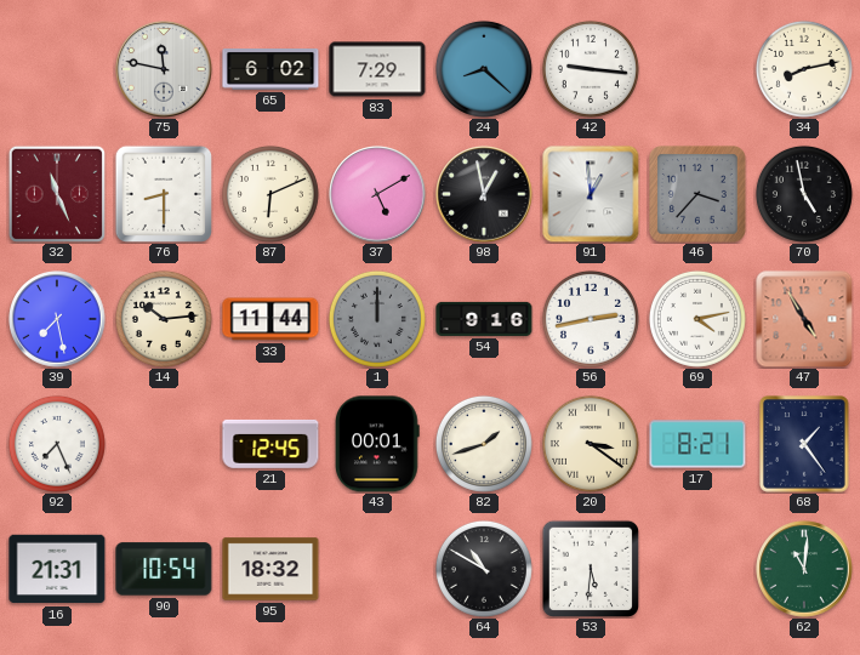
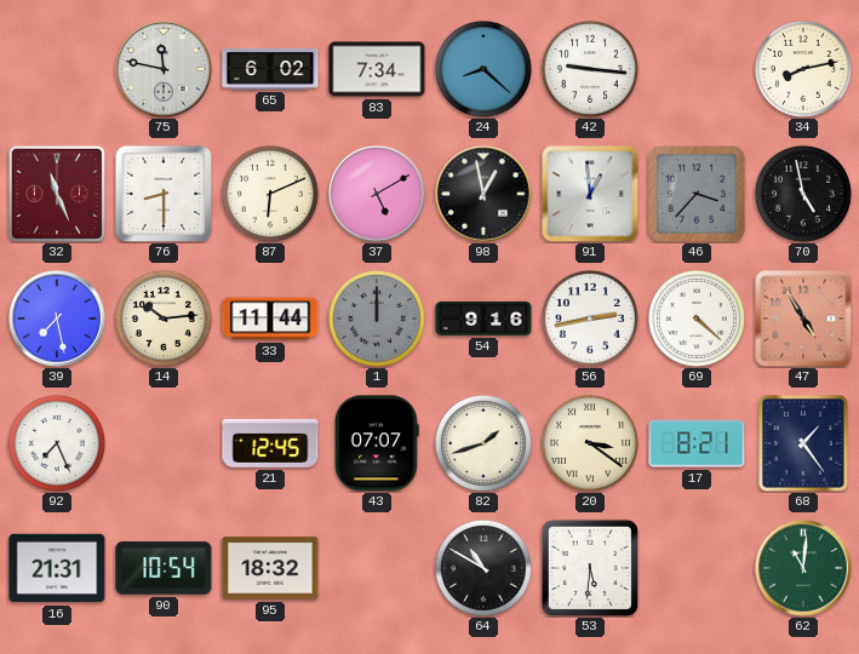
83: 7:29 -> 7:34 (377, 69)
69: 4:13 -> 4:22 (697, 319)
43: 00:01 -> 07:07 (378, 443)
